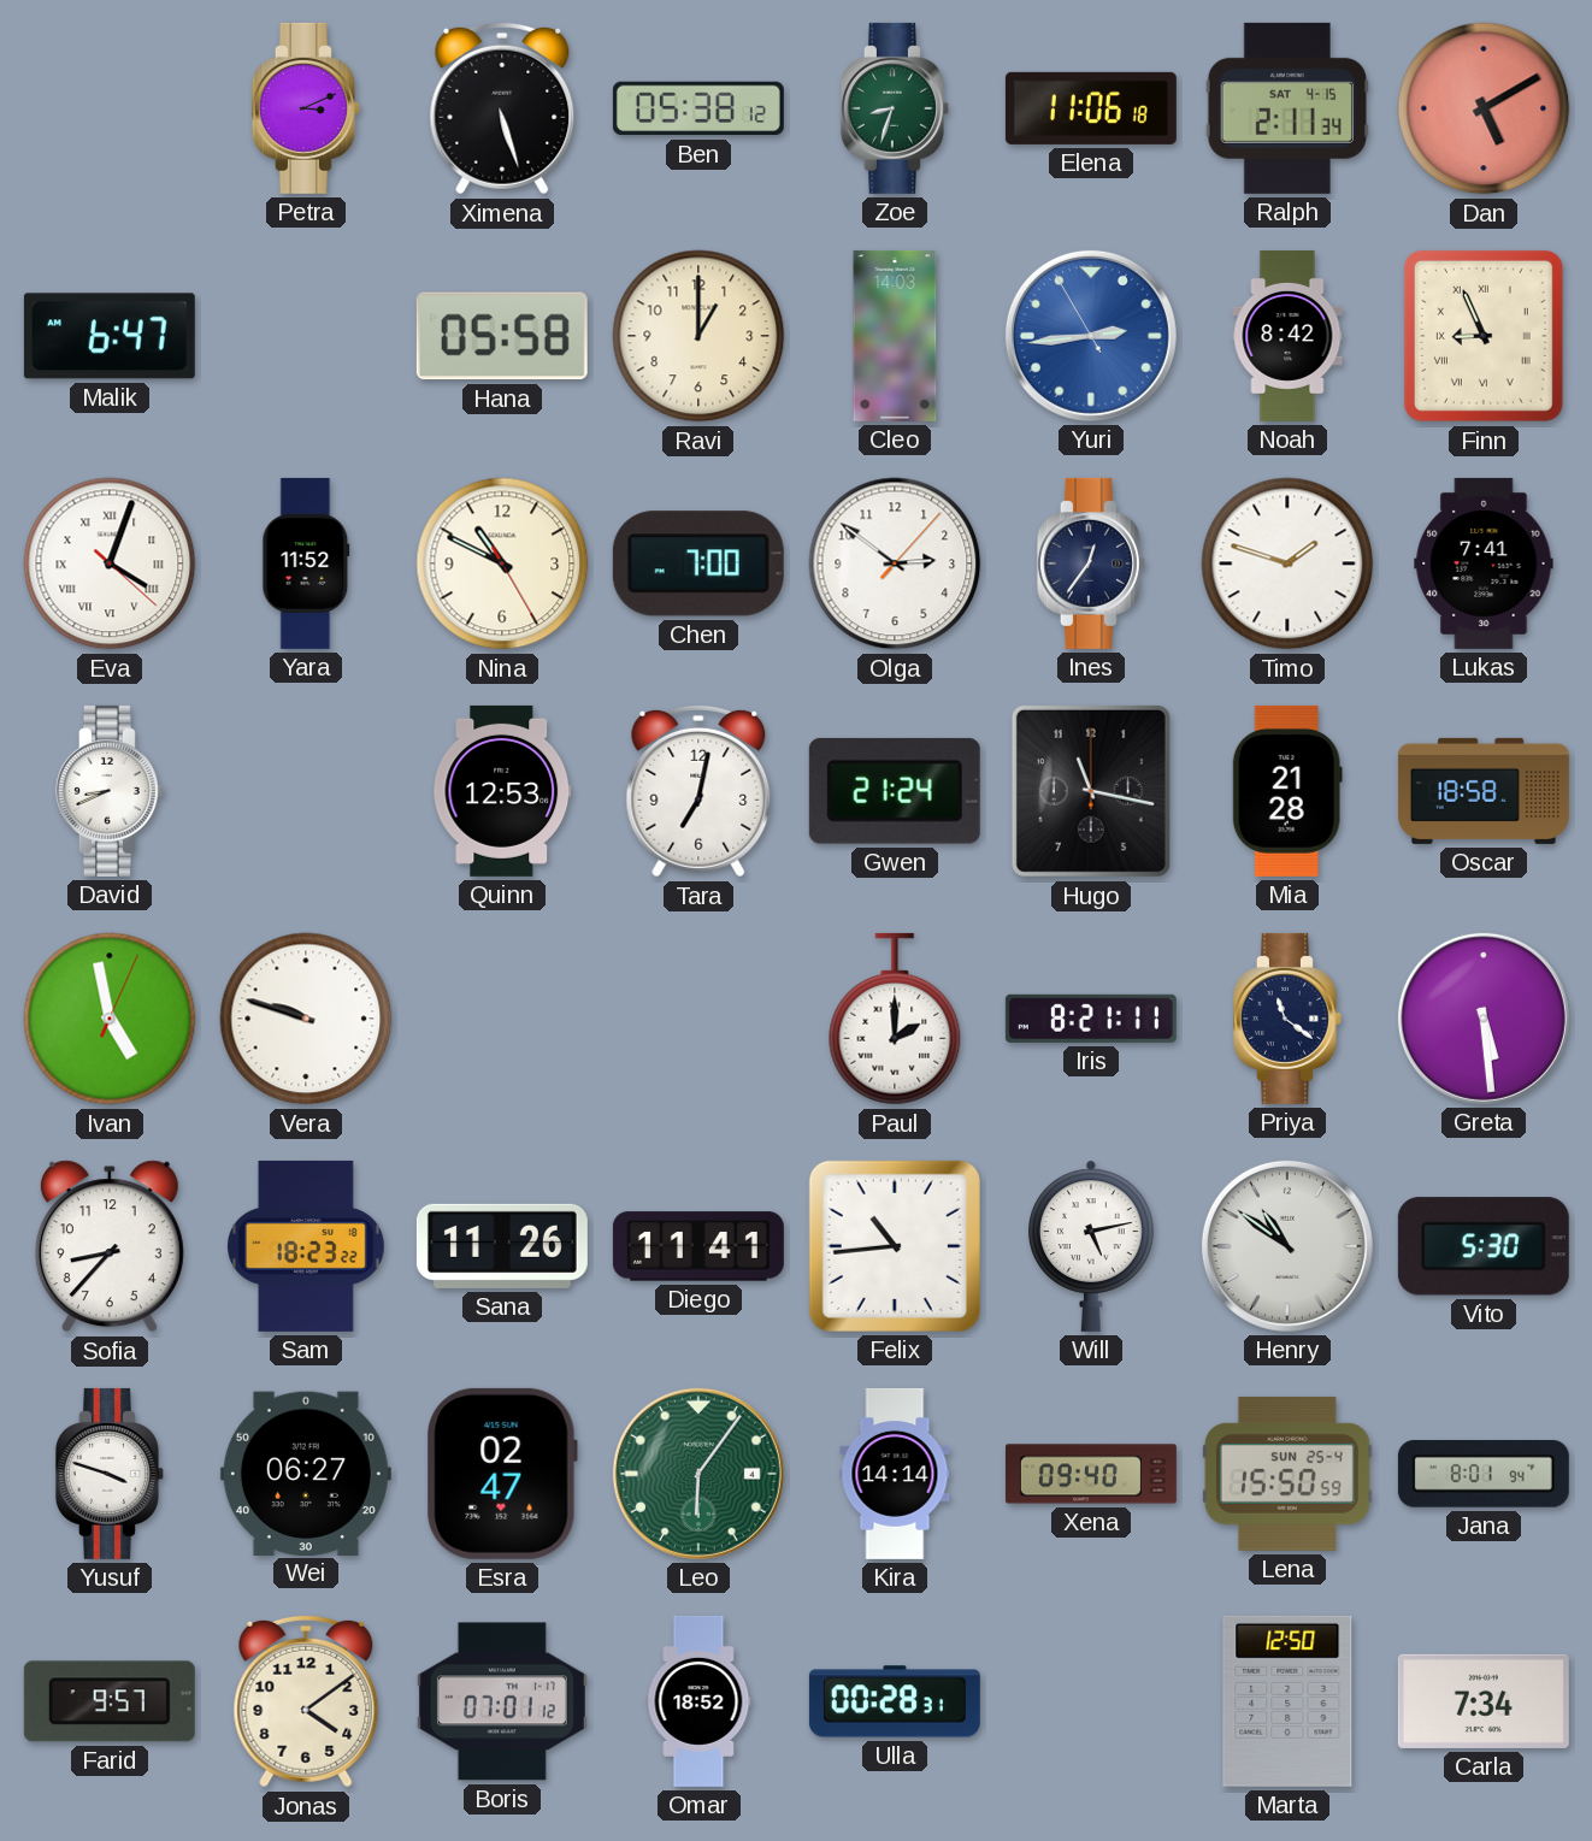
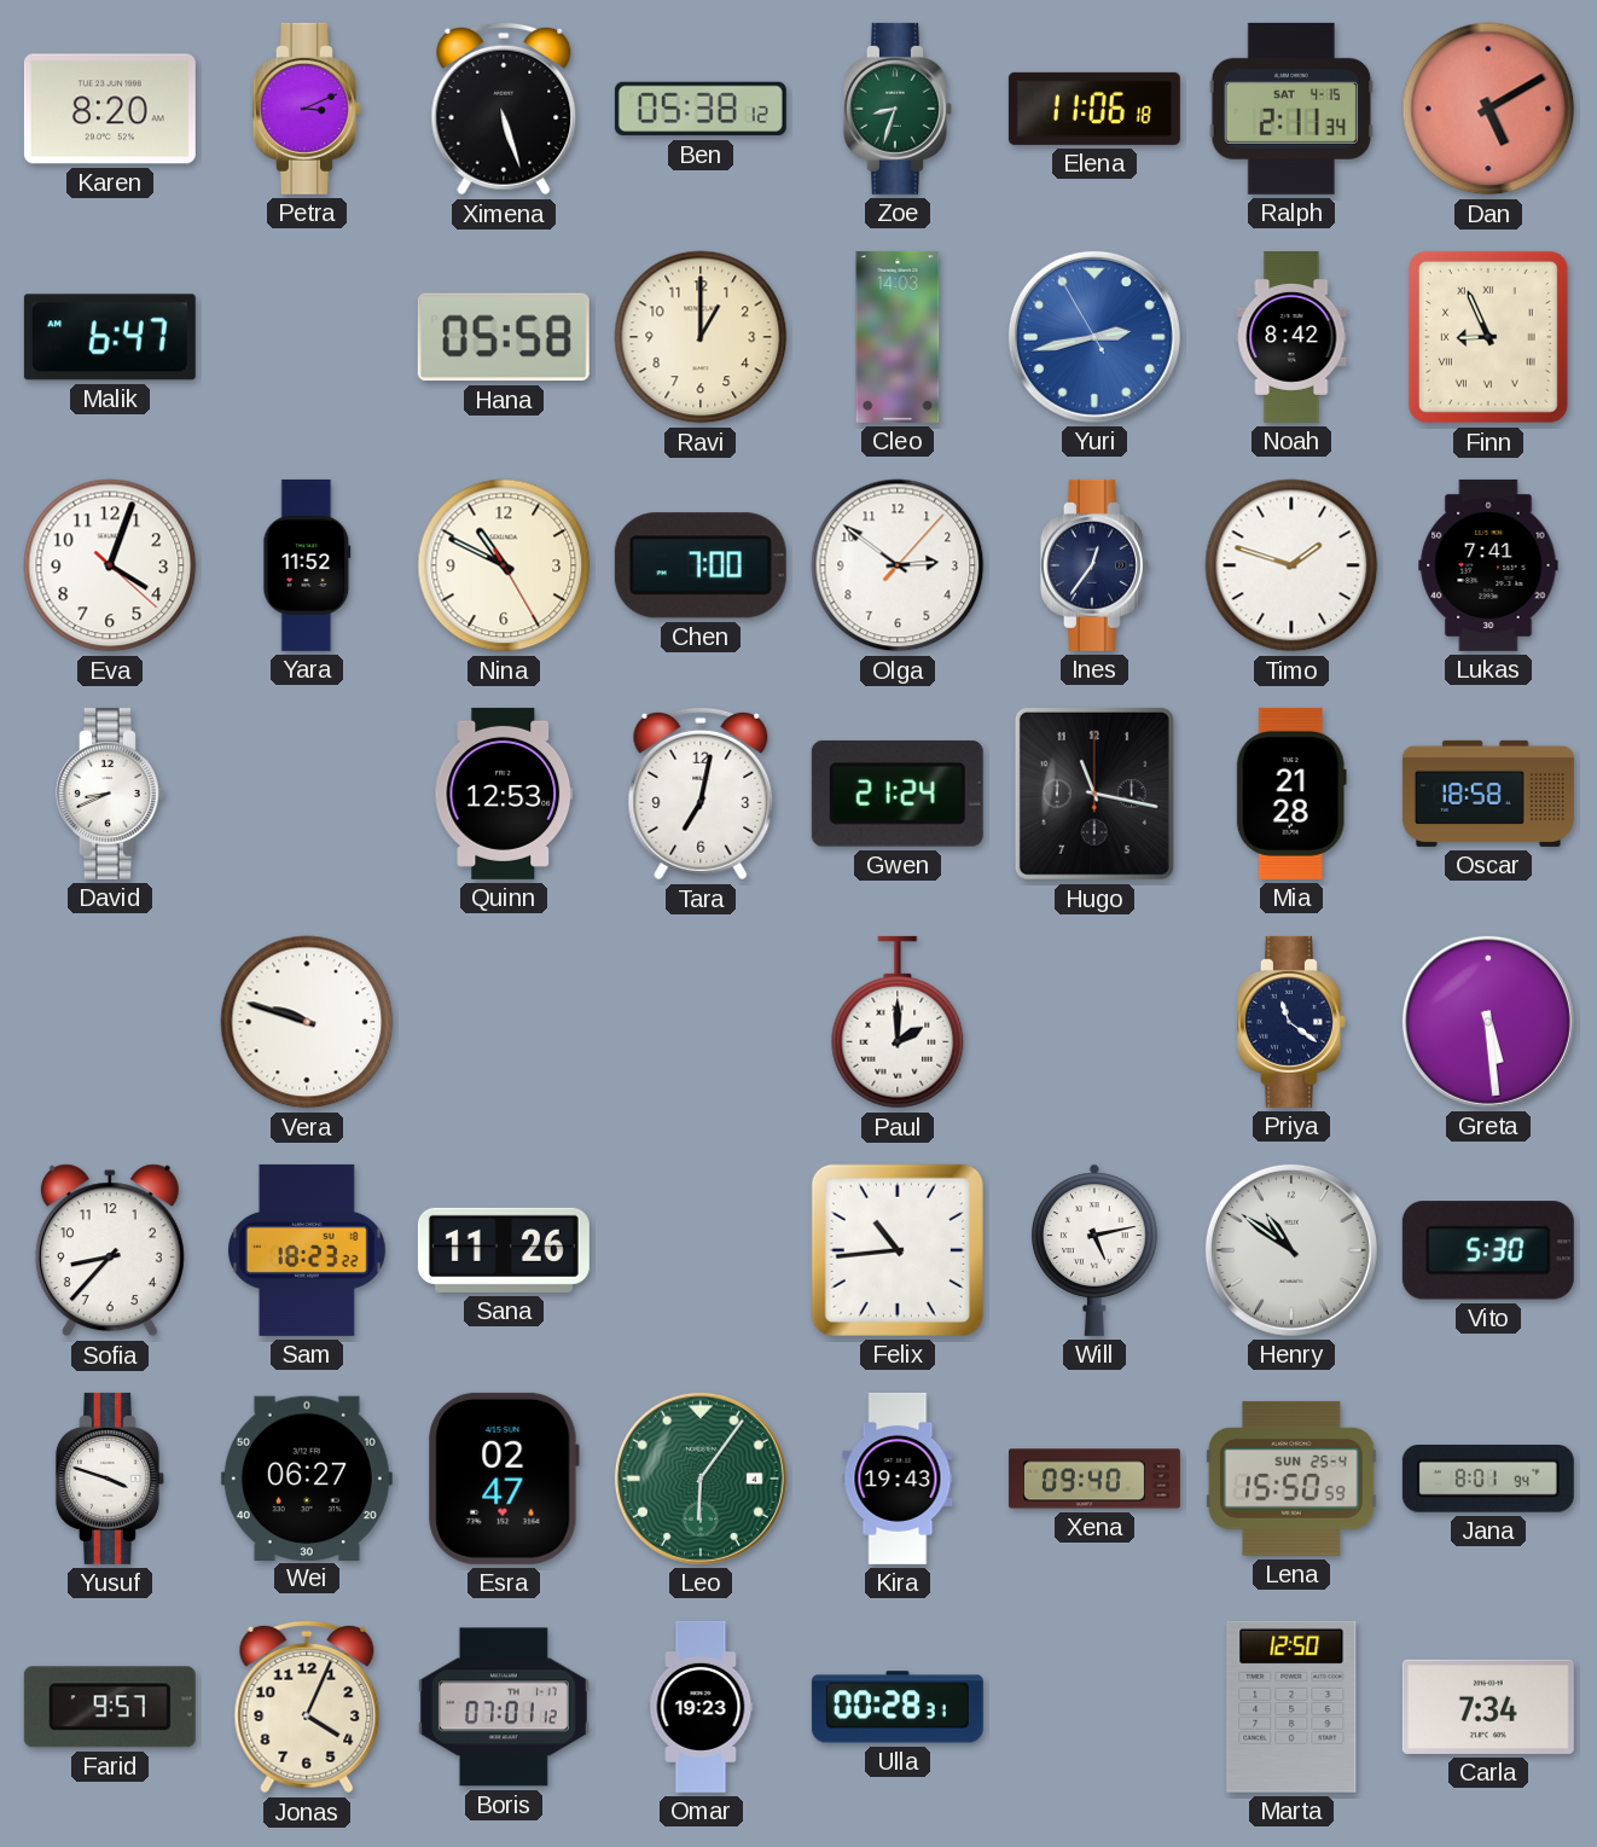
Karen: none -> 8:20 (110, 109)
Yuri: 2:43 -> 2:42 (1094, 337)
Eva numerals: Roman -> Arabic (110, 565)
Ivan: 4:58 -> none (110, 1019)
Iris: 8:21 -> none (1091, 1019)
Diego: 11:41 -> none (698, 1246)
Kira: 14:14 -> 19:43 (898, 1479)
Jonas: 4:09 -> 4:04 (307, 1707)
Omar: 18:52 -> 19:23 (701, 1707)
